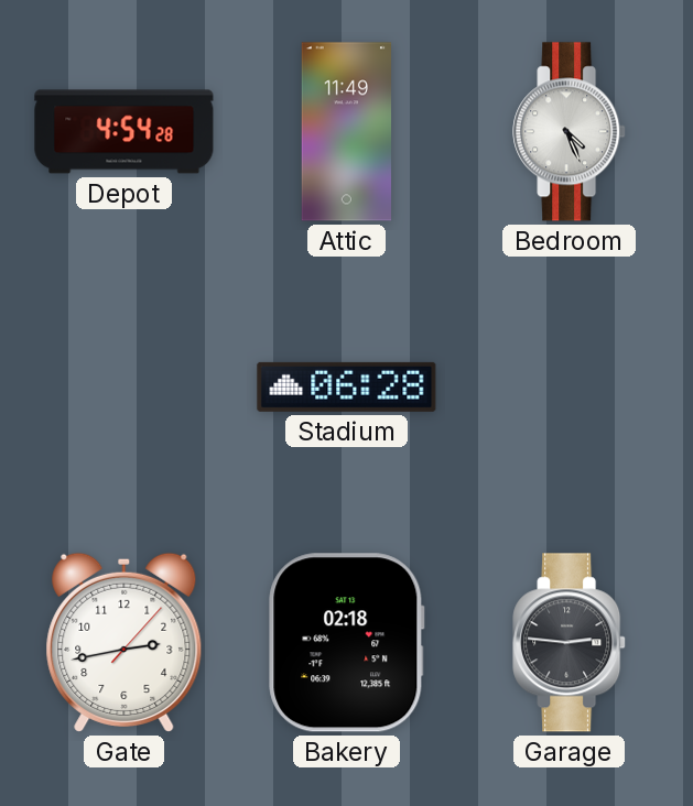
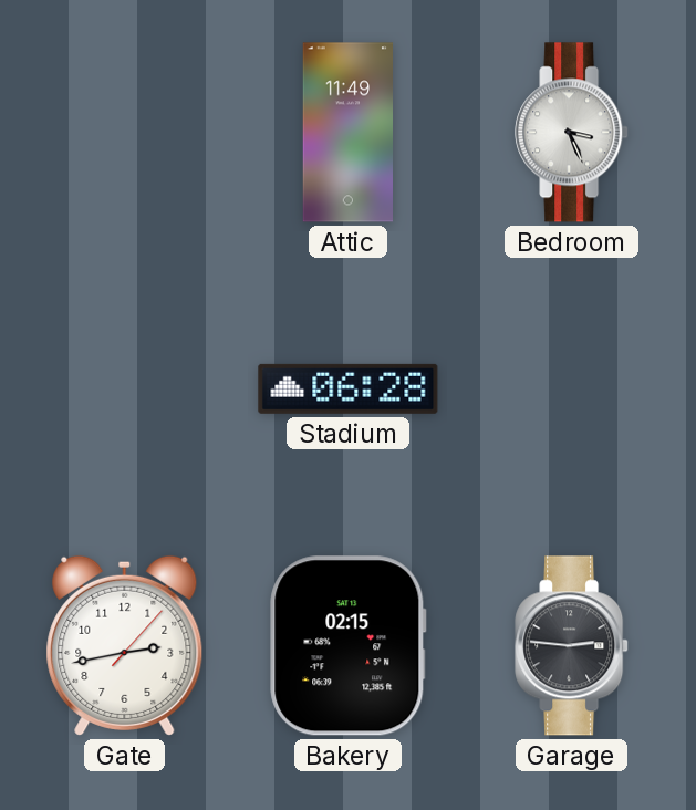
Depot: 4:54 -> none (124, 132)
Bedroom: 4:26 -> 3:26 (572, 133)
Bakery: 02:18 -> 02:15 (349, 646)
